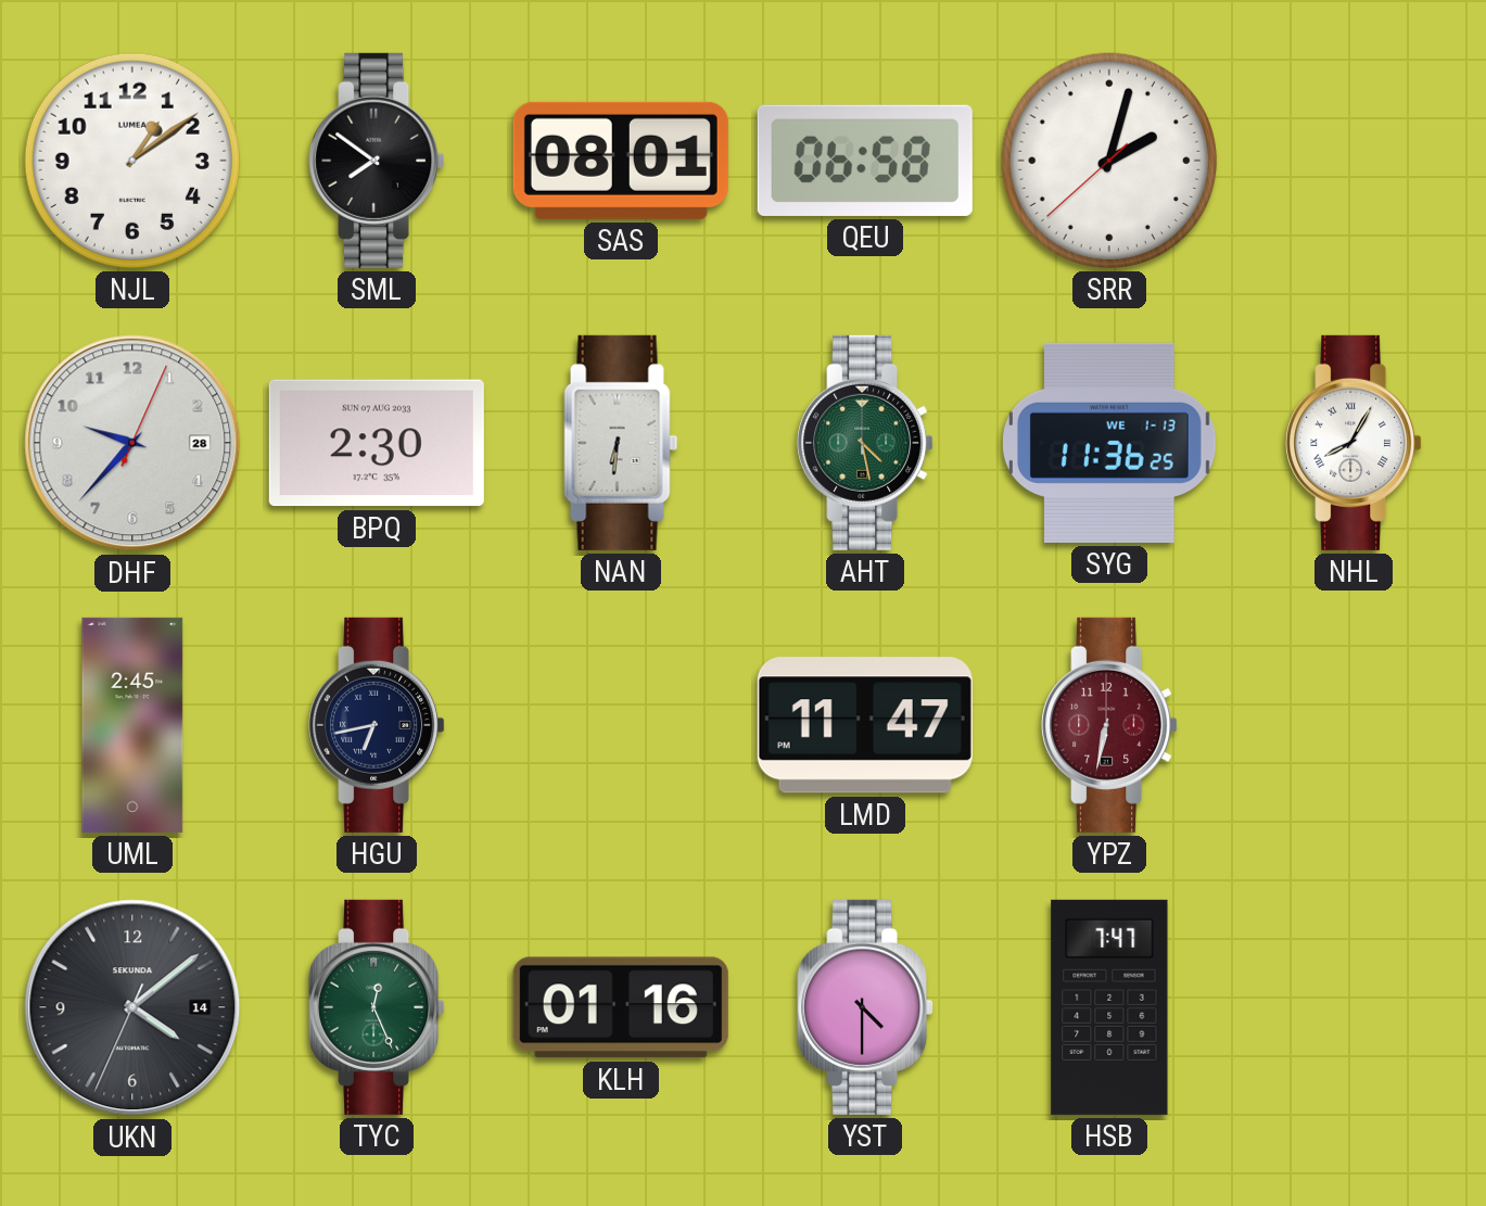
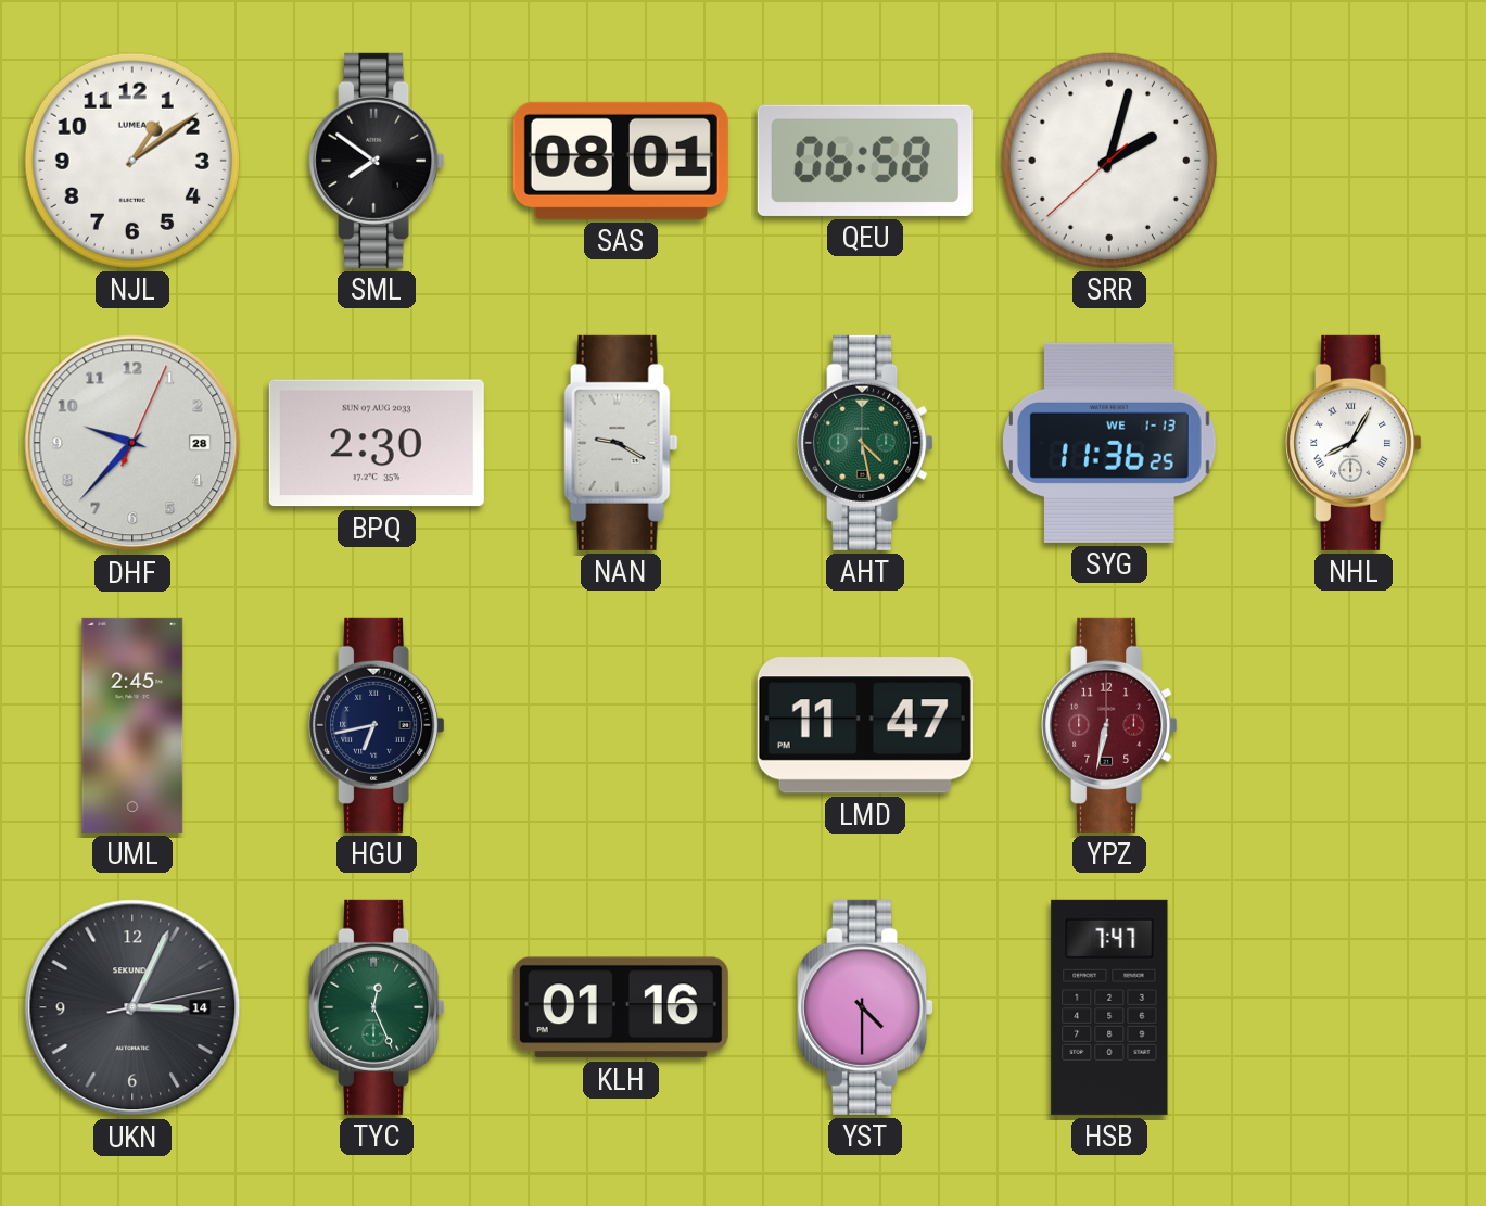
NAN: 6:31 -> 9:20 (621, 443)
UKN: 4:08 -> 3:04 (132, 1007)
